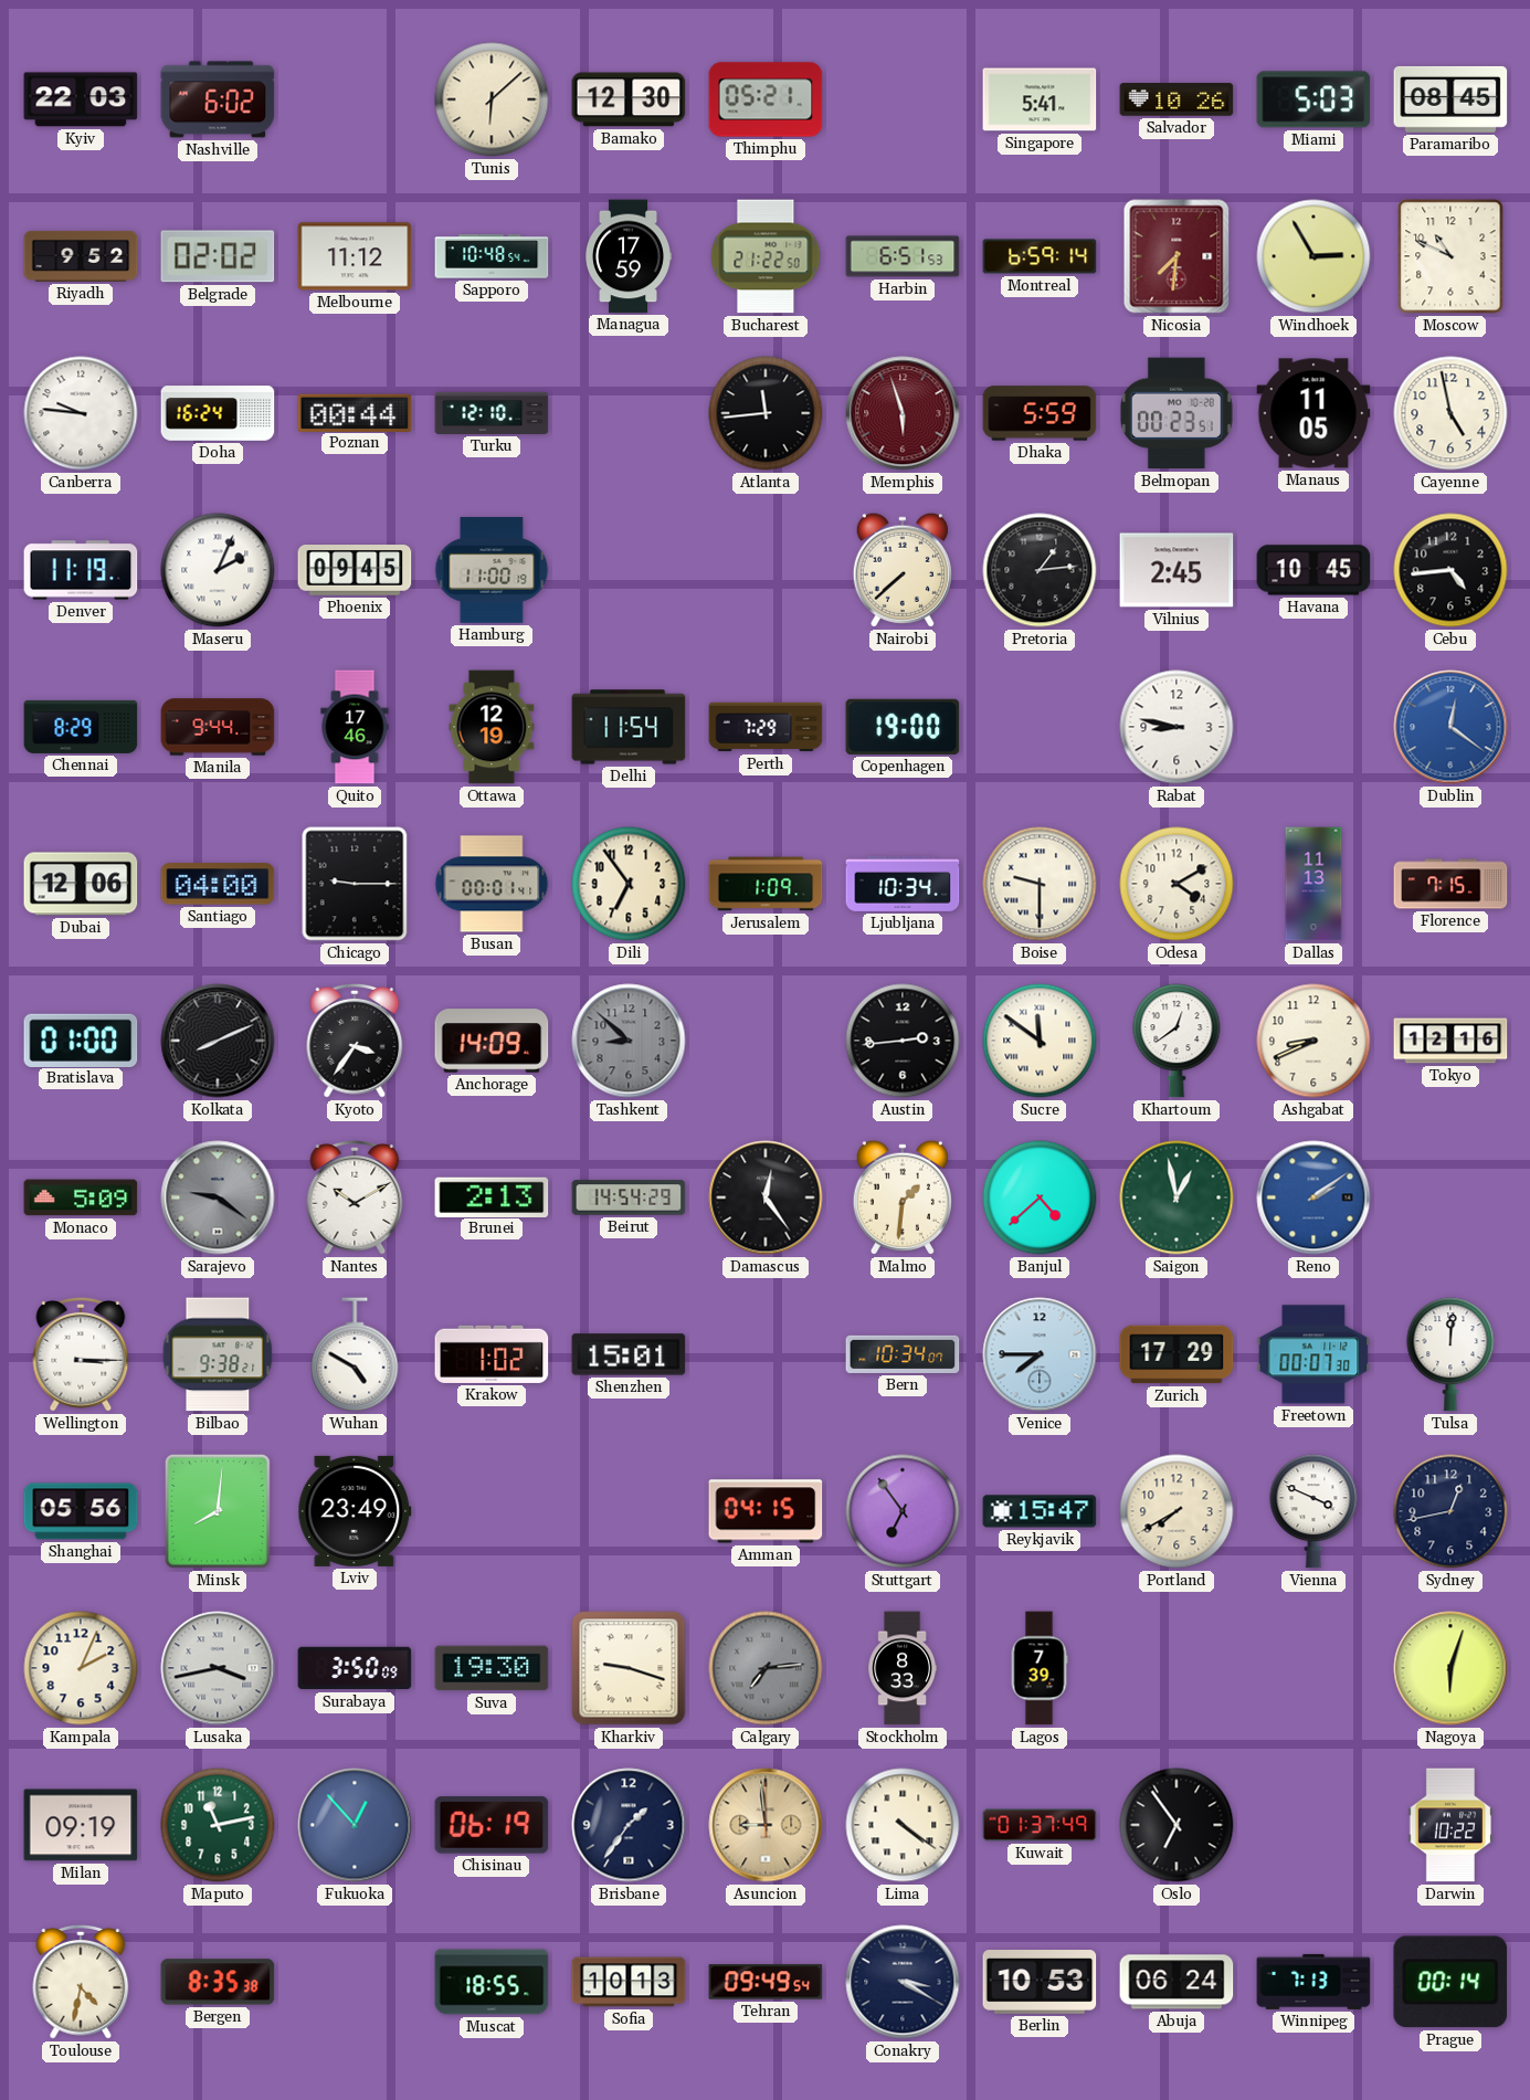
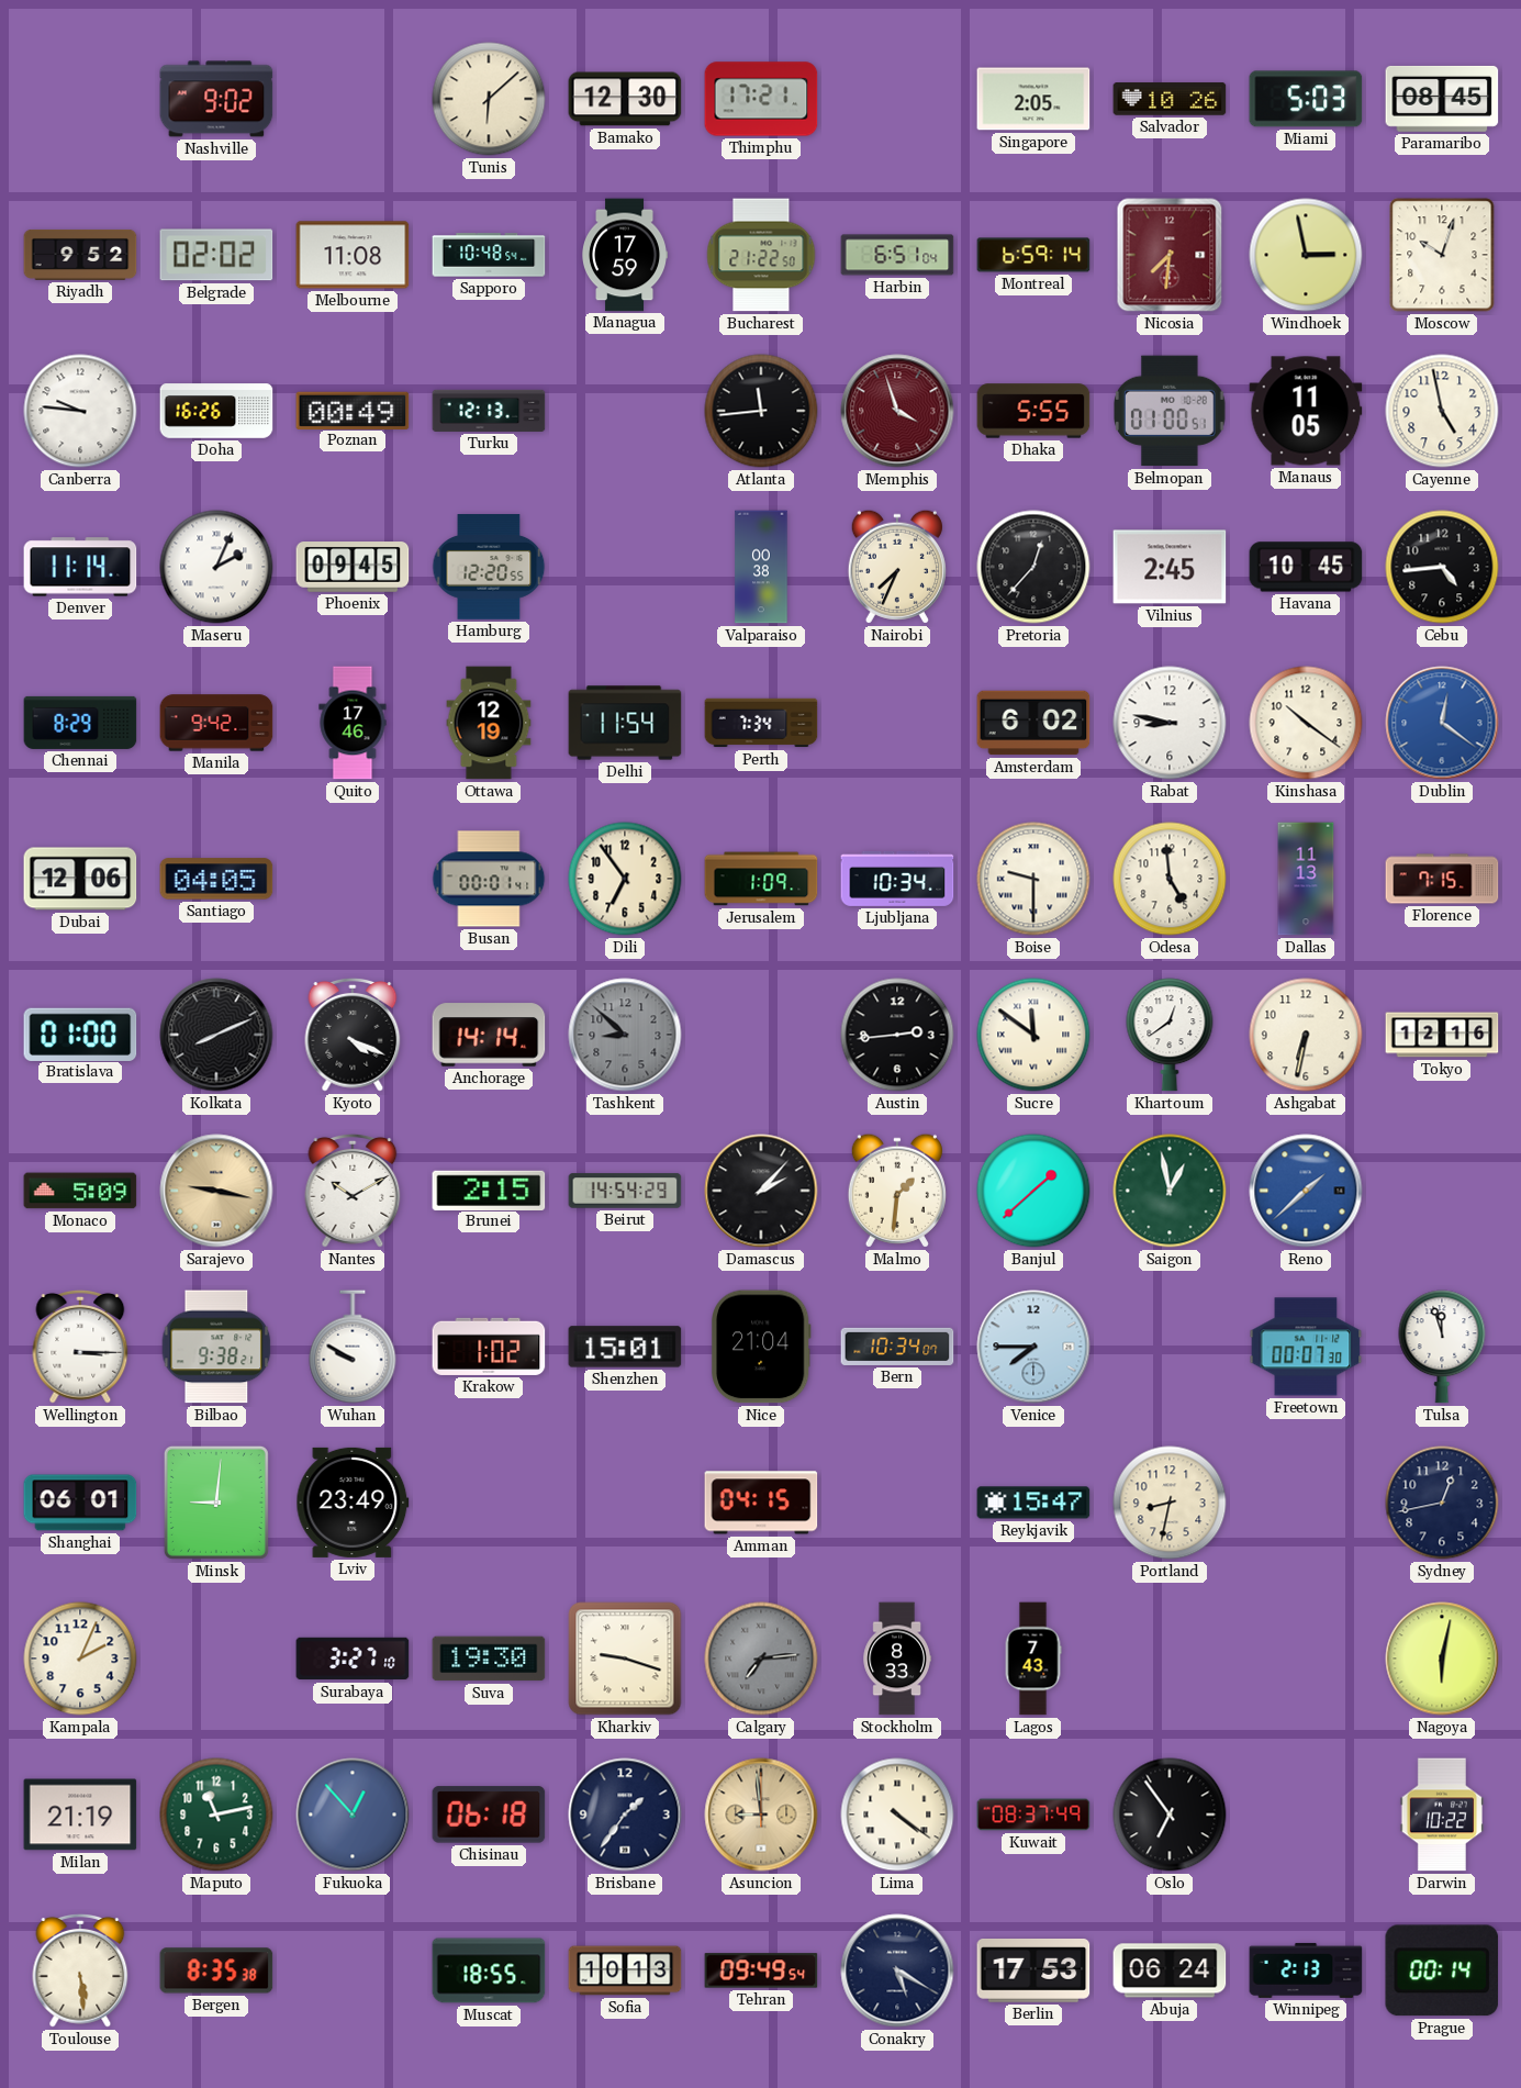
Kyiv: 22:03 -> none (81, 99)
Nashville: 6:02 -> 9:02 (216, 99)
Thimphu: 05:21 -> 17:21 (761, 99)
Singapore: 5:41 -> 2:05 (1033, 99)
Melbourne: 11:12 -> 11:08 (353, 255)
Harbin: 6:51:53 -> 6:51:04 (897, 255)
Windhoek: 2:55 -> 2:58 (1306, 255)
Moscow: 10:49 -> 10:03 (1442, 255)
Doha: 16:24 -> 16:26 (216, 411)
Poznan: 00:44 -> 00:49 (353, 410)
Turku: 12:10 -> 12:13 (489, 411)
Memphis: 5:57 -> 3:57 (897, 411)
Dhaka: 5:59 -> 5:55 (1033, 411)
Belmopan: 00:23 -> 01:00 (1171, 411)
Denver: 11:19 -> 11:14 (80, 567)
Hamburg: 11:00 -> 12:20 (489, 567)
Valparaiso: none -> 00:38 (761, 567)
Nairobi: 7:38 -> 7:34 (897, 567)
Pretoria: 1:14 -> 12:37 (1033, 567)
Manila: 9:44 -> 9:42 (216, 723)
Perth: 7:29 -> 7:34 (761, 723)
Copenhagen: 19:00 -> none (903, 727)
Amsterdam: none -> 6:02 (1033, 723)
Kinshasa: none -> 10:21 (1306, 723)
Santiago: 04:00 -> 04:05 (216, 879)
Chicago: 9:15 -> none (355, 884)
Odesa: 4:10 -> 4:59 (1170, 879)
Kyoto: 3:36 -> 4:19 (353, 1035)
Anchorage: 14:09 -> 14:14 (489, 1035)
Ashgabat: 8:41 -> 6:32 (1306, 1035)
Sarajevo: 9:21 -> 9:17 (216, 1191)
Sarajevo dial: grey -> champagne (216, 1191)
Brunei: 2:13 -> 2:15 (489, 1190)
Damascus: 12:24 -> 2:07 (761, 1191)
Banjul: 4:38 -> 1:38 (1033, 1191)
Reno: 2:09 -> 1:38 (1306, 1191)
Wuhan: 4:50 -> 9:50 (353, 1347)
Nice: none -> 21:04 (761, 1347)
Zurich: 17:29 -> none (1176, 1354)
Tulsa: 12:01 -> 11:57 (1442, 1347)
Shanghai: 05:56 -> 06:01 (80, 1503)
Minsk: 8:01 -> 9:01 (216, 1503)
Stuttgart: 6:54 -> none (903, 1511)
Portland: 7:40 -> 8:32 (1170, 1503)
Vienna: 3:49 -> none (1313, 1511)
Lusaka: 3:43 -> none (218, 1668)
Surabaya: 3:50 -> 3:27 (353, 1659)
Lagos: 7:39 -> 7:43 (1033, 1659)
Nagoya: 6:03 -> 6:02 (1442, 1659)
Milan: 09:19 -> 21:19 (80, 1815)
Chisinau: 06:19 -> 06:18 (489, 1815)
Kuwait: 01:37 -> 08:37 (1033, 1815)
Toulouse: 4:32 -> 5:29 (80, 1970)
Conakry: 3:20 -> 5:20 (897, 1970)
Berlin: 10:53 -> 17:53 (1033, 1972)
Winnipeg: 7:13 -> 2:13 (1306, 1970)
